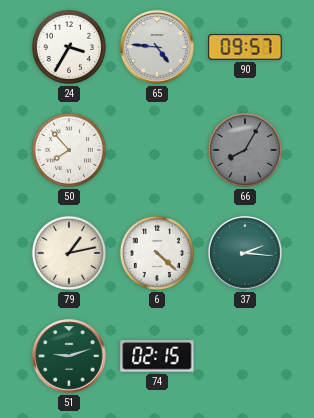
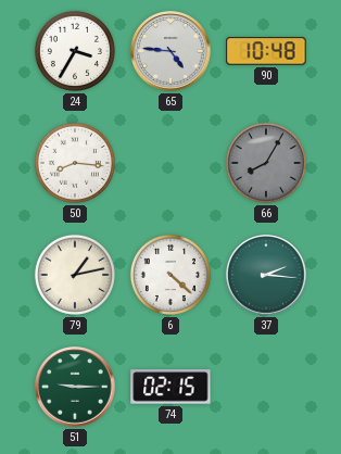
90: 09:57 -> 10:48 (266, 51)
50: 7:53 -> 8:16 (75, 163)
51: 9:12 -> 9:15 (75, 387)
